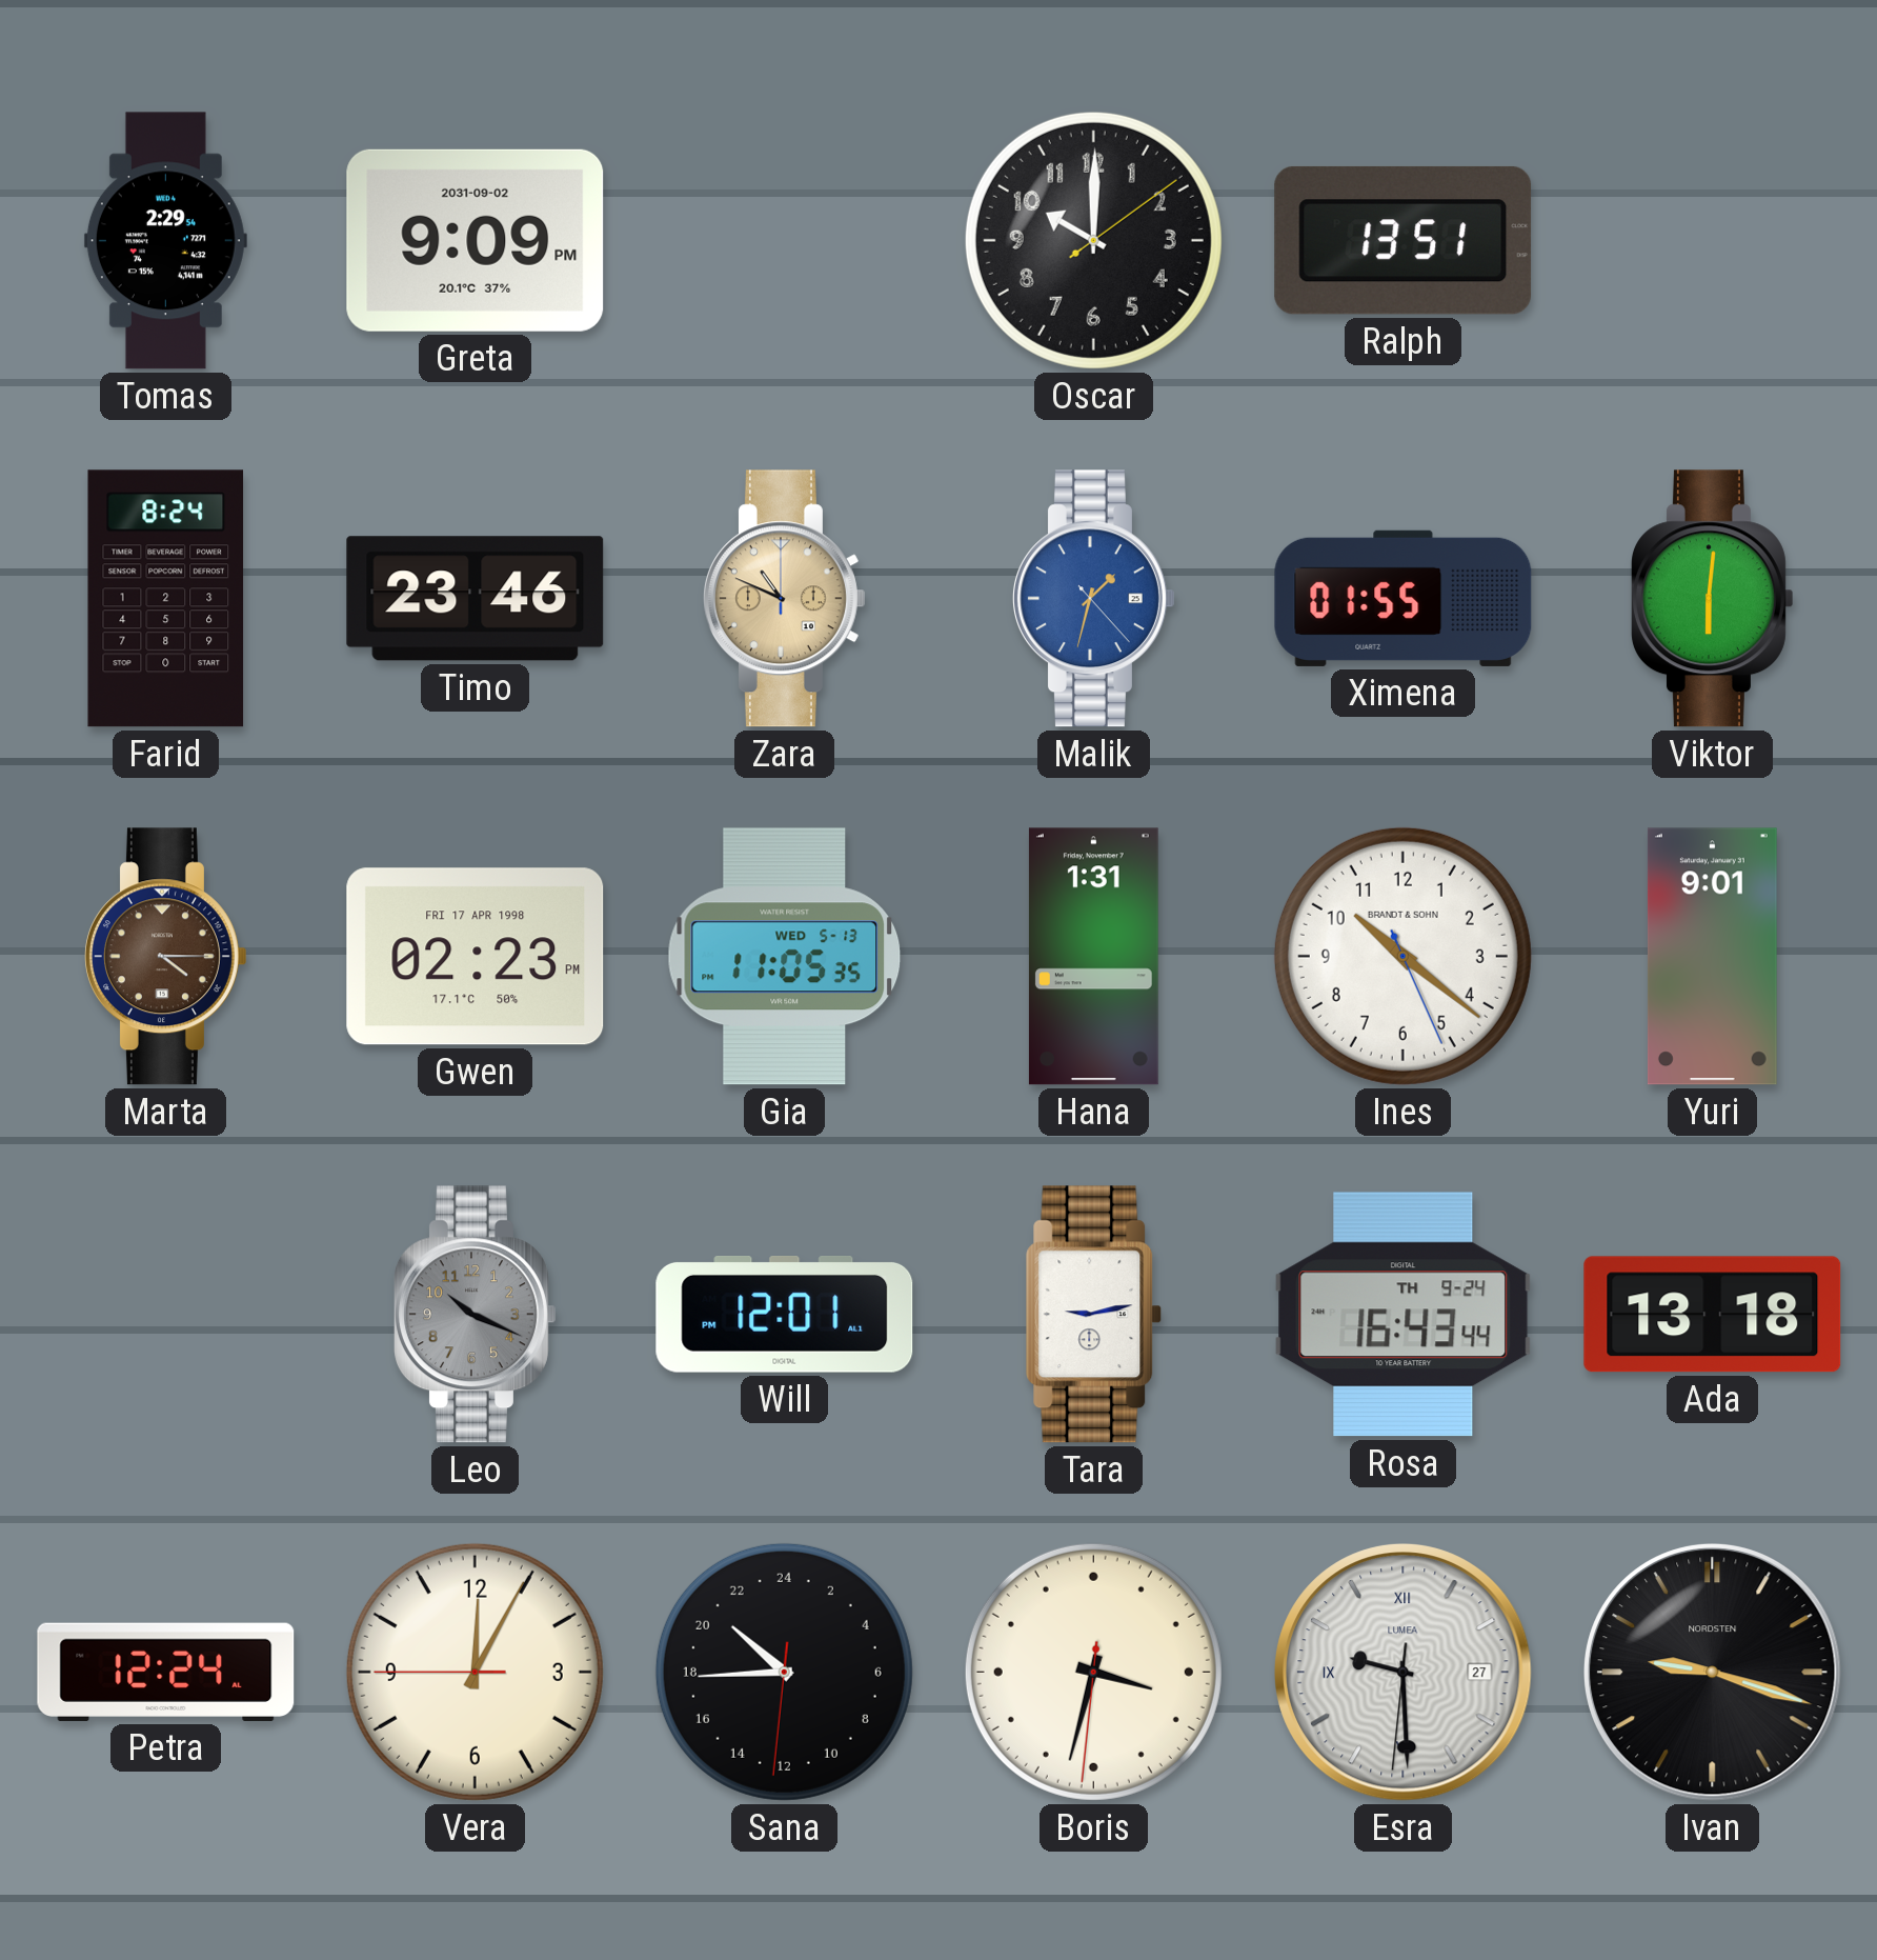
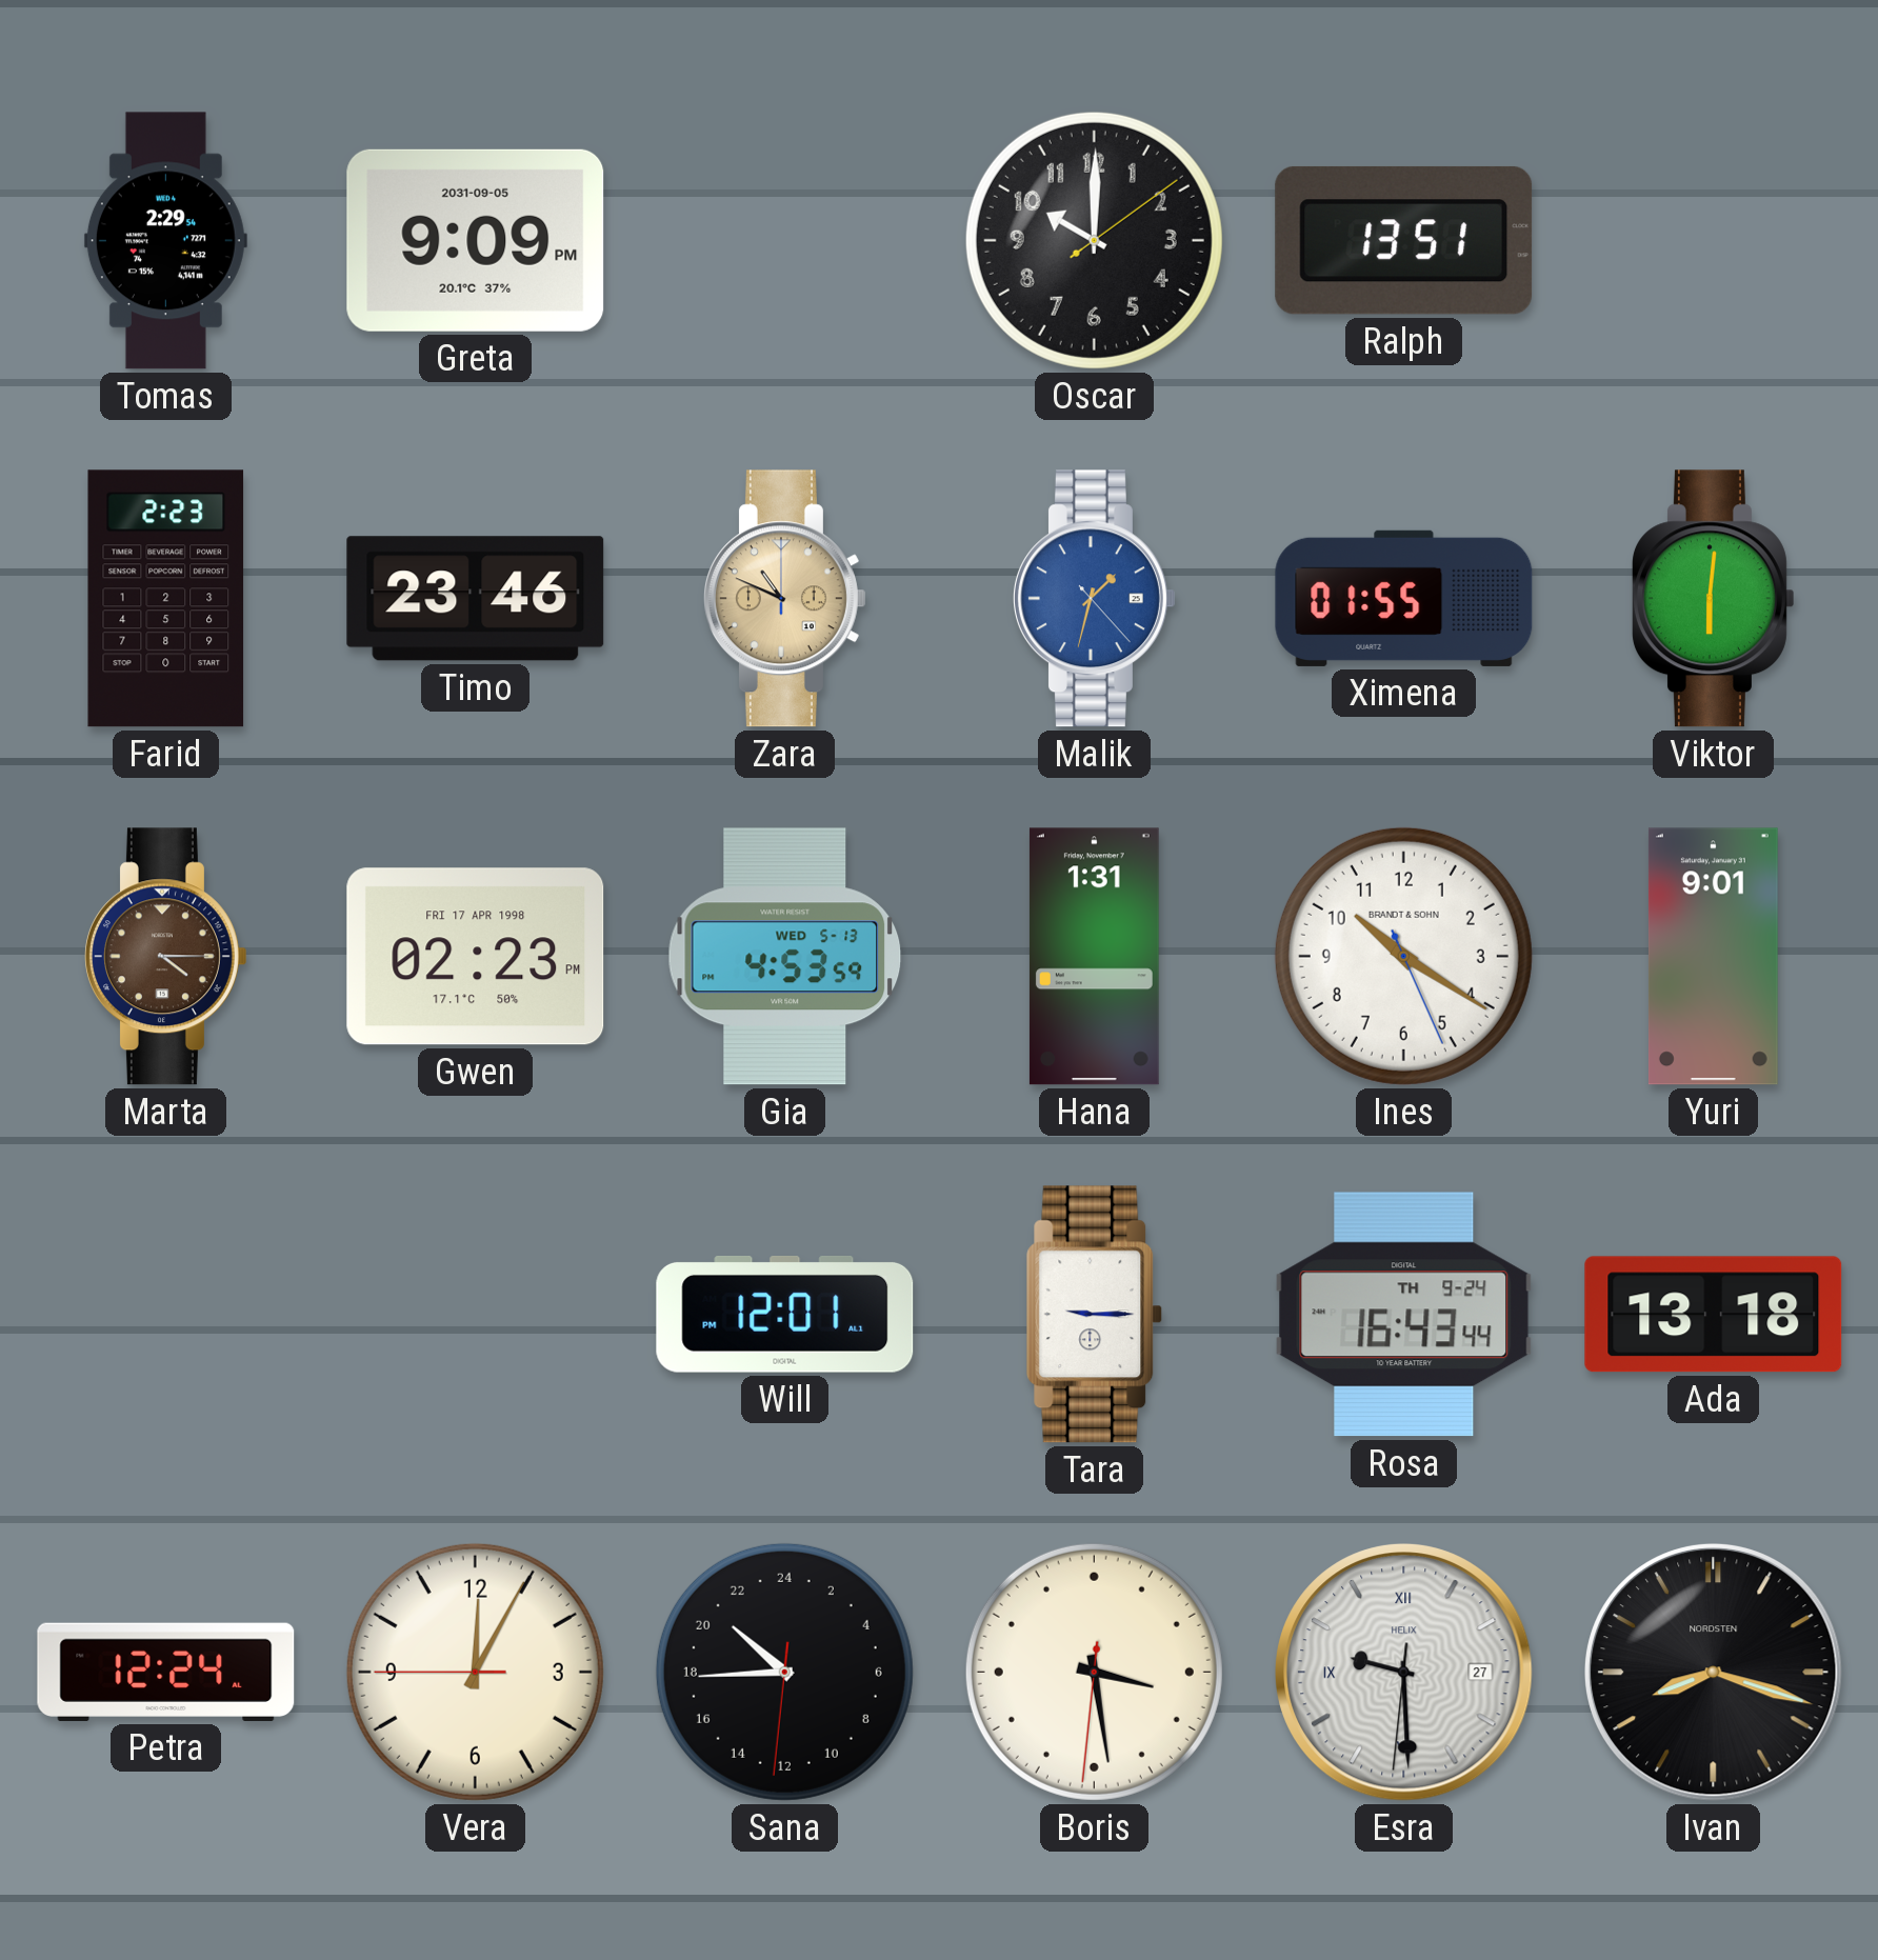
Greta date: 2031-09-02 -> 2031-09-05 (476, 240)
Farid: 8:24 -> 2:23 (166, 599)
Gia: 11:05 -> 4:53 (785, 957)
Ines: 10:21 -> 10:20 (1403, 956)
Leo: 10:19 -> none (475, 1315)
Tara: 9:13 -> 9:15 (1095, 1315)
Boris: 3:32 -> 3:28 (1094, 1672)
Esra brand: LUMEA -> HELIX (1404, 1673)
Ivan: 9:18 -> 8:18 (1714, 1673)
